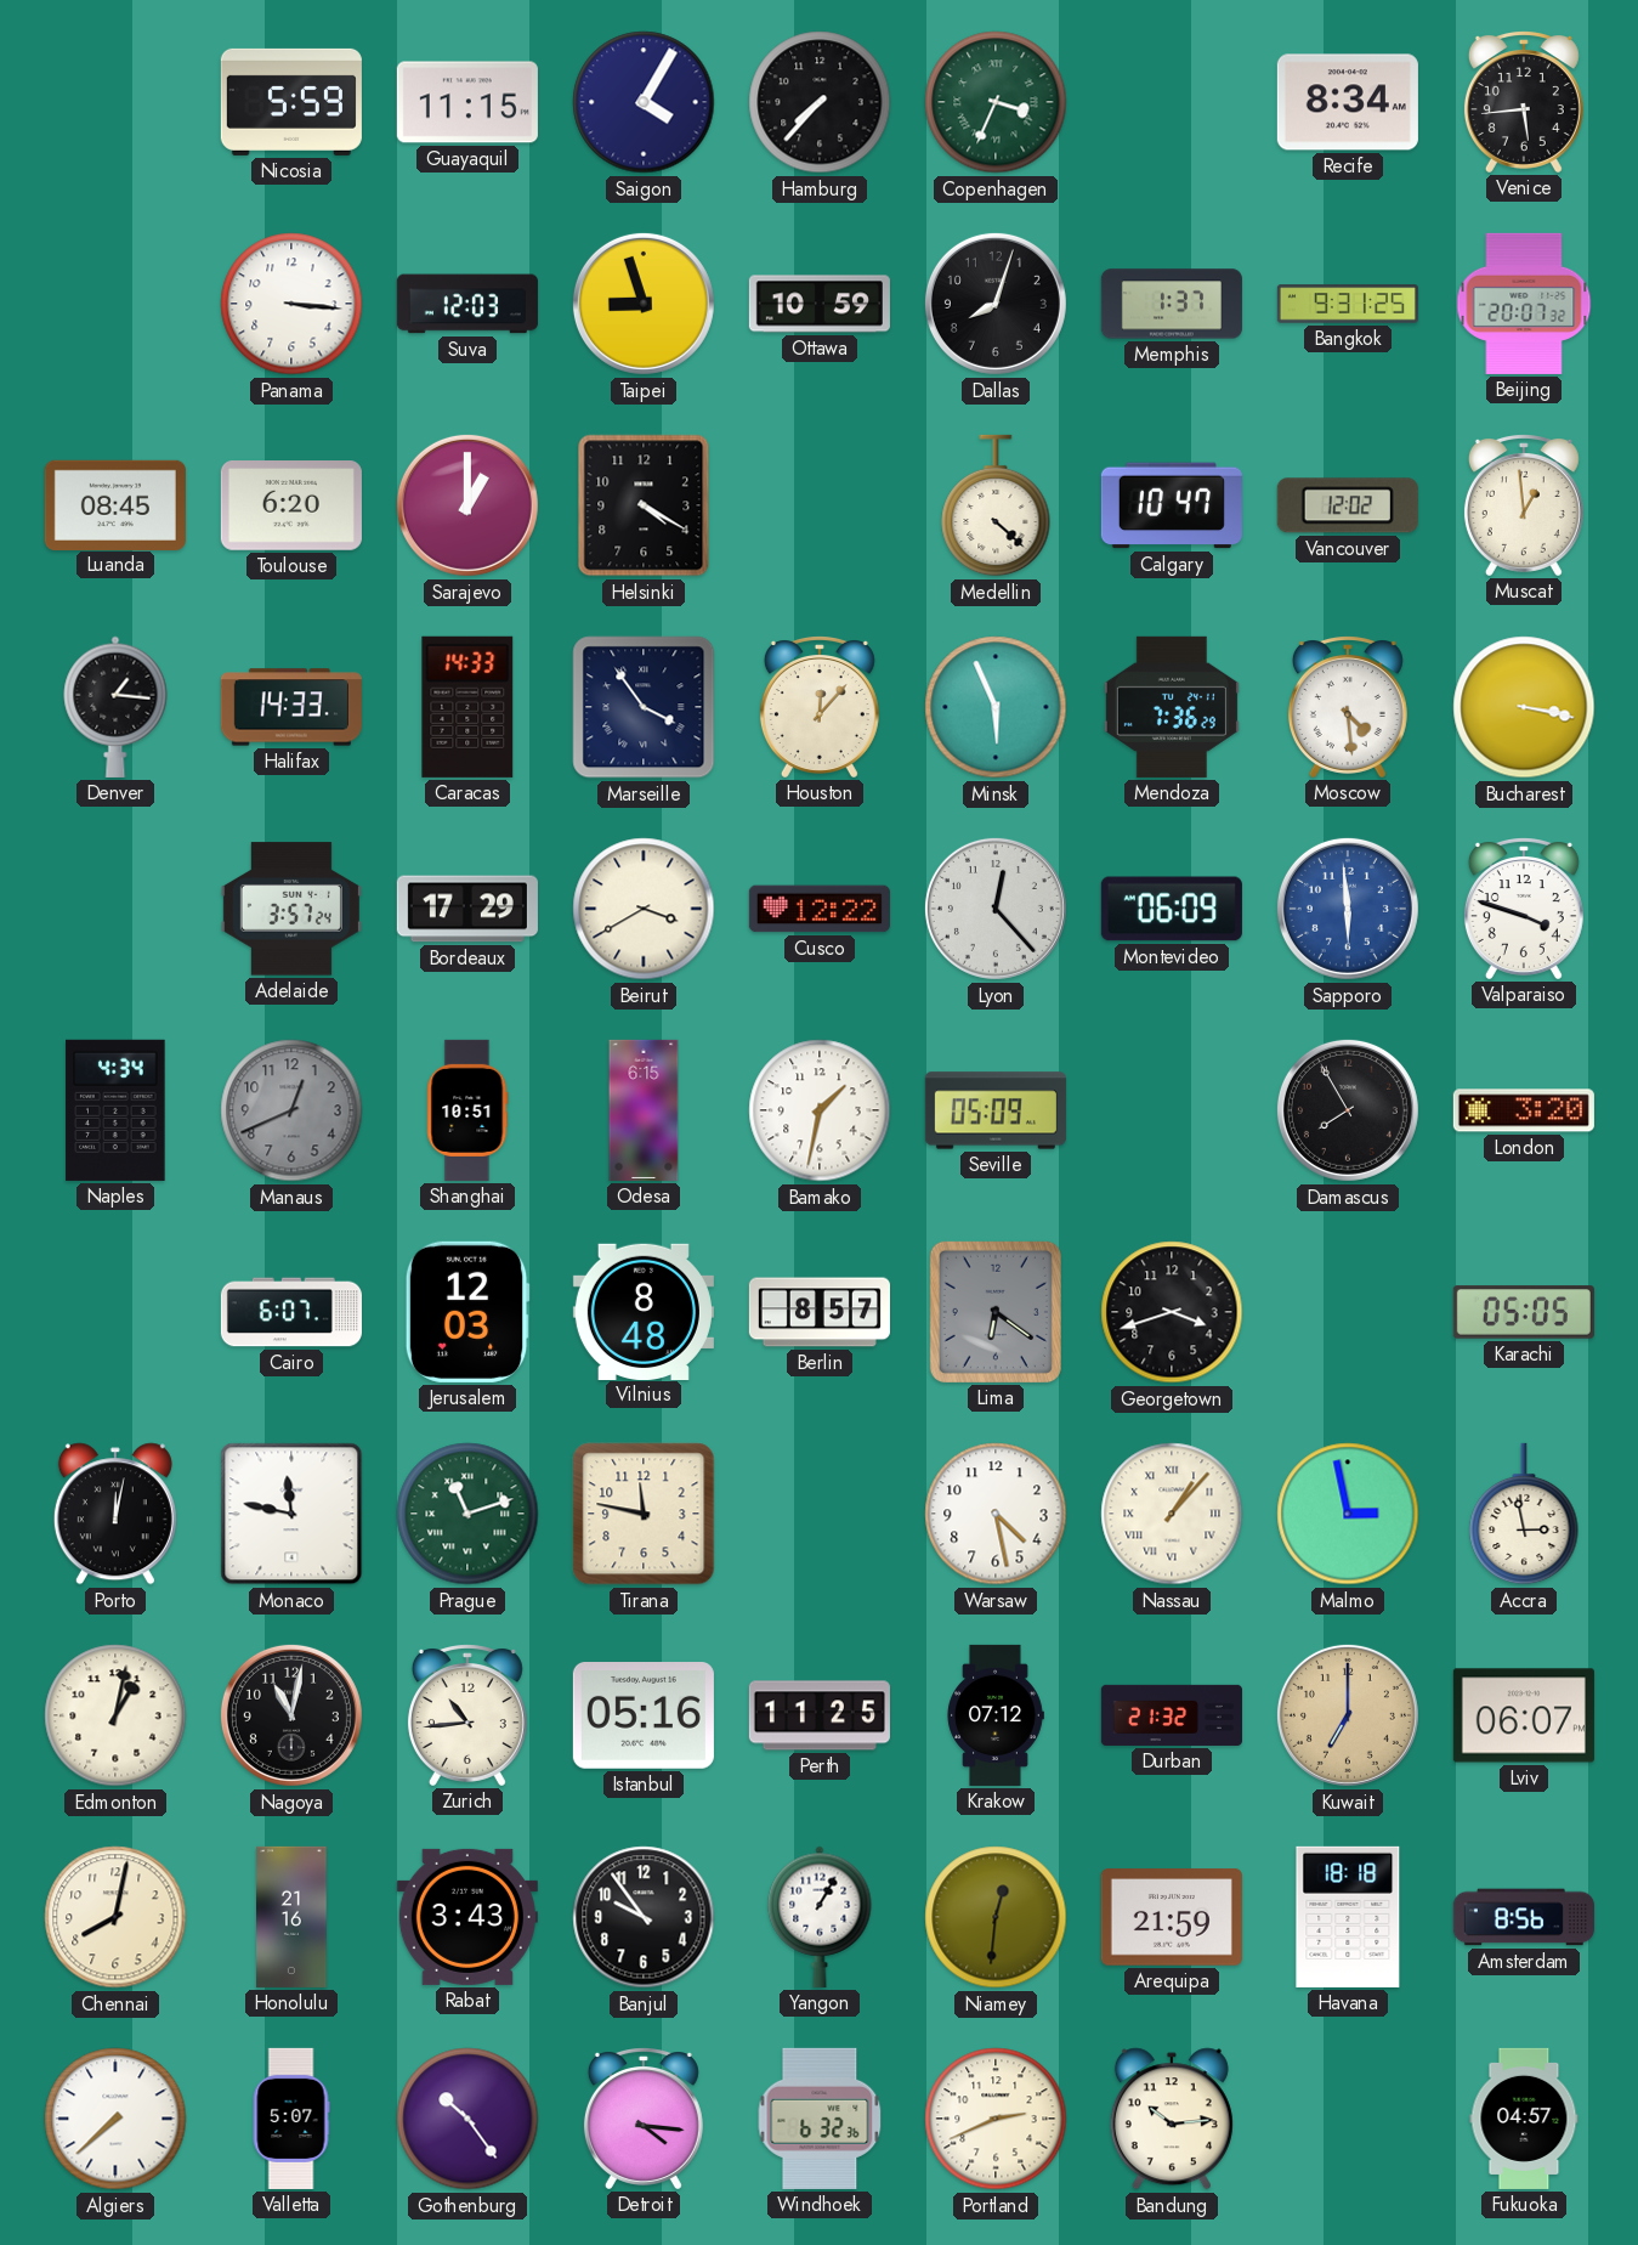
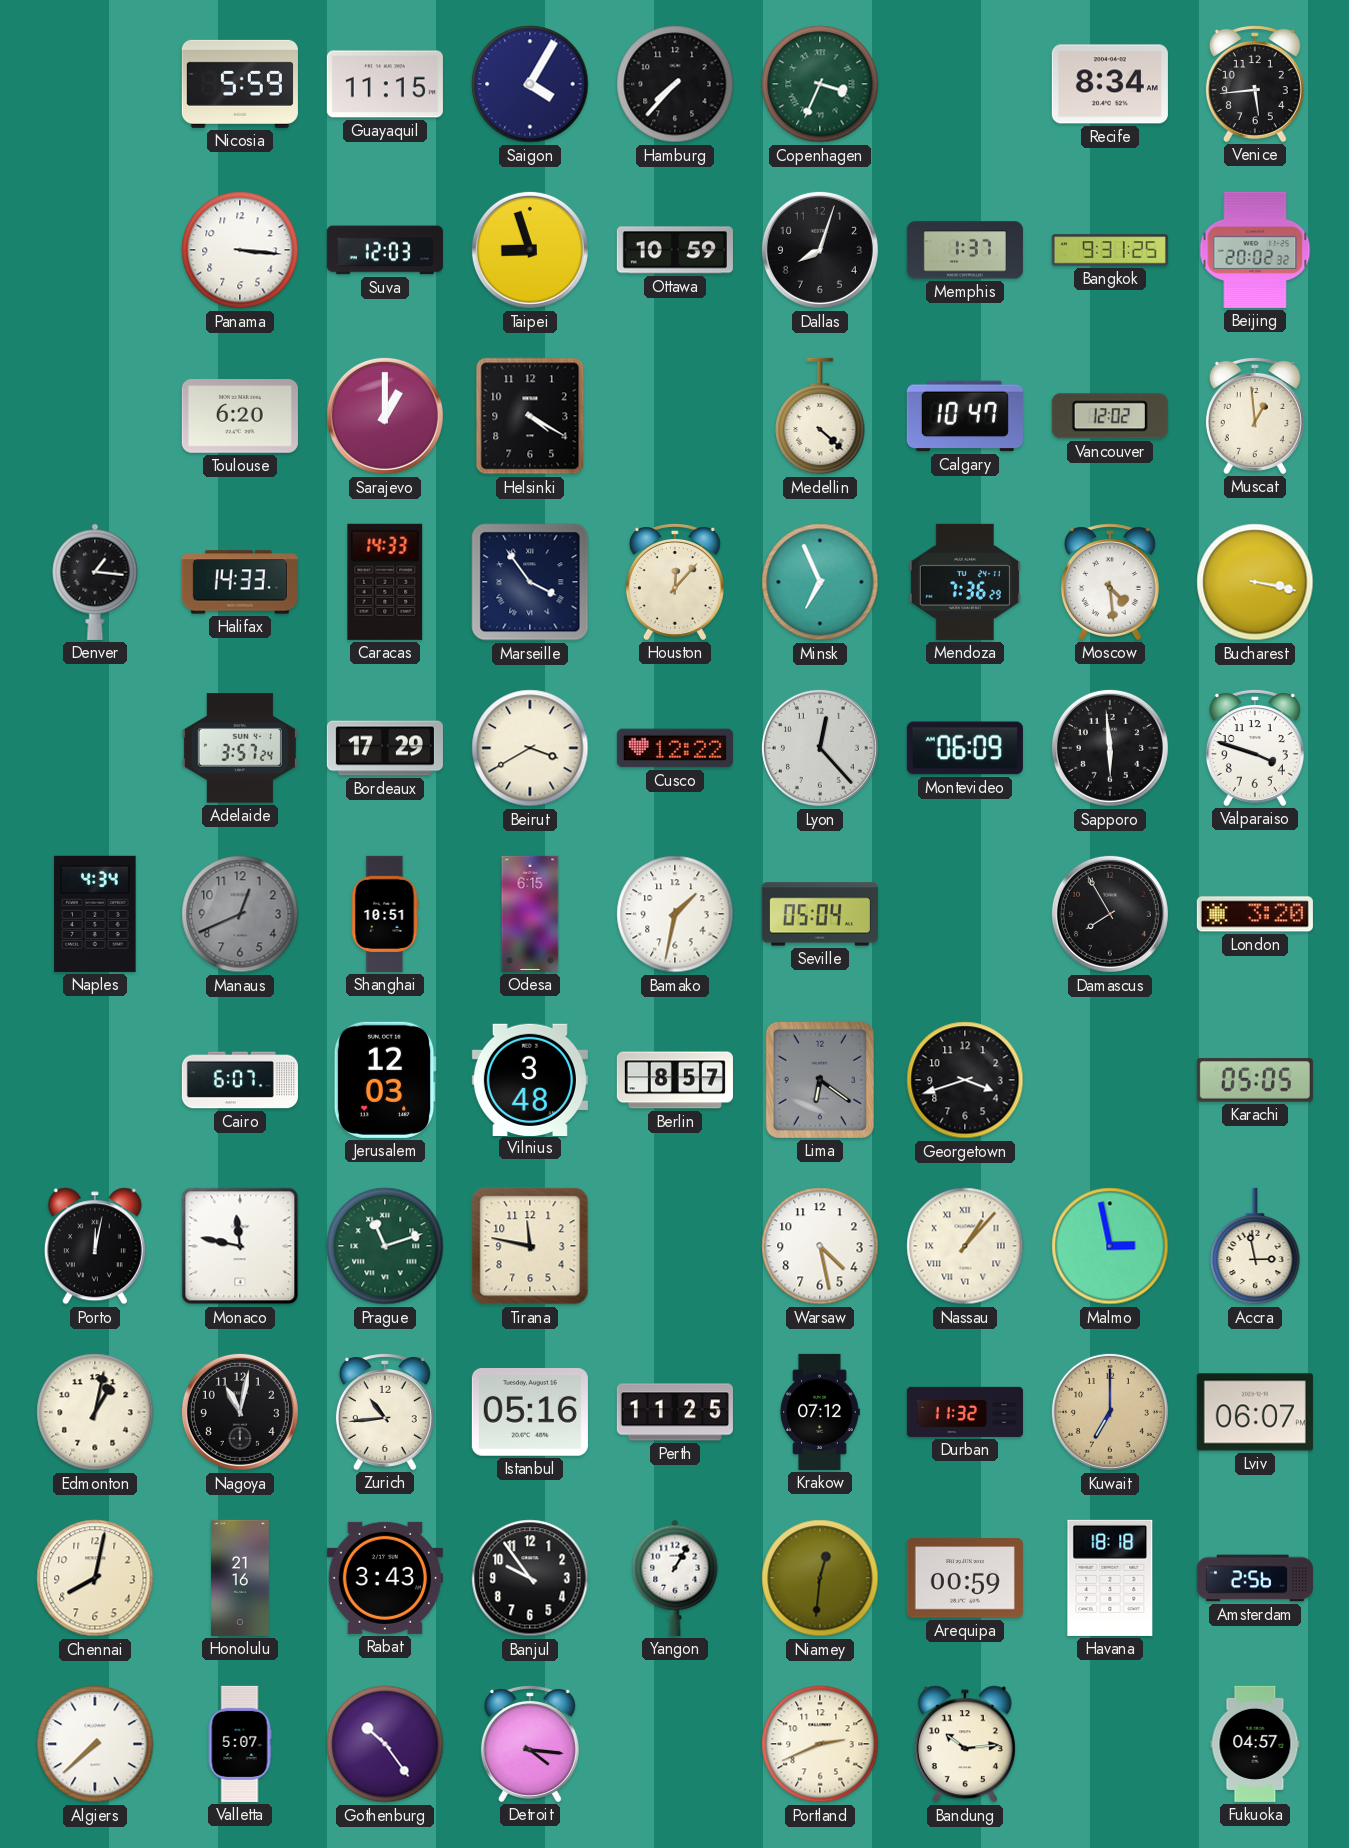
Beijing: 20:07 -> 20:02 (1255, 250)
Luanda: 08:45 -> none (115, 504)
Minsk: 5:56 -> 6:56 (820, 582)
Sapporo dial: blue -> black (1110, 748)
Seville: 05:09 -> 05:04 (820, 914)
Vilnius: 8:48 -> 3:48 (530, 1079)
Durban: 21:32 -> 11:32 (965, 1412)
Arequipa: 21:59 -> 00:59 (965, 1578)
Amsterdam: 8:56 -> 2:56 (1255, 1578)
Windhoek: 6:32 -> none (820, 2119)
